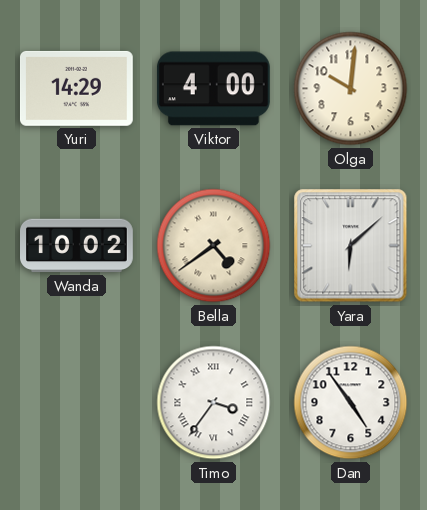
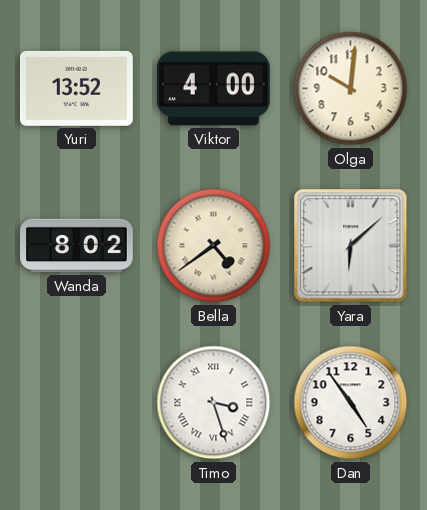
Yuri: 14:29 -> 13:52 (76, 88)
Wanda: 10:02 -> 8:02 (77, 246)
Timo: 3:36 -> 3:27 (214, 403)
